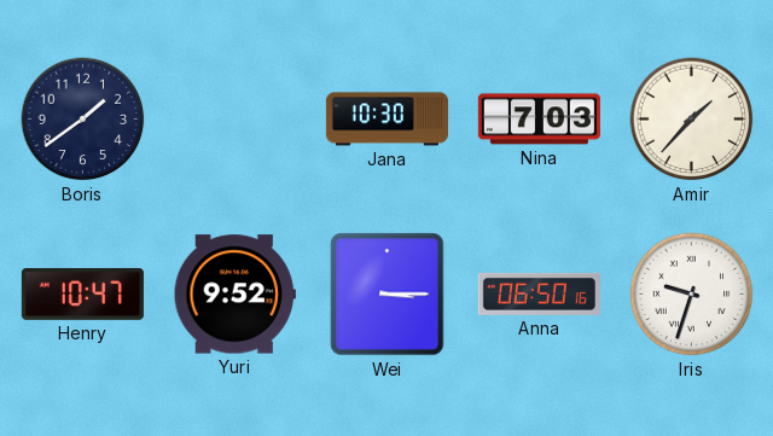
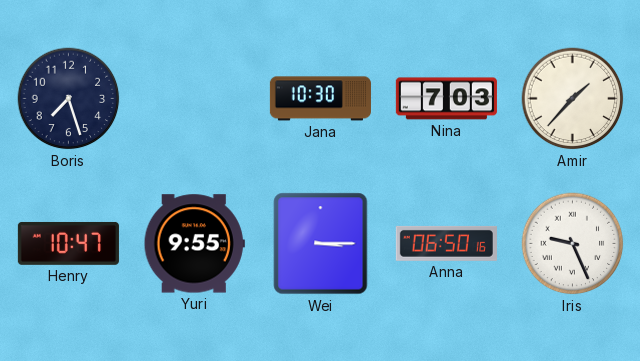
Boris: 1:39 -> 7:27 (69, 99)
Yuri: 9:52 -> 9:55 (194, 244)
Iris: 9:33 -> 9:26 (573, 244)
